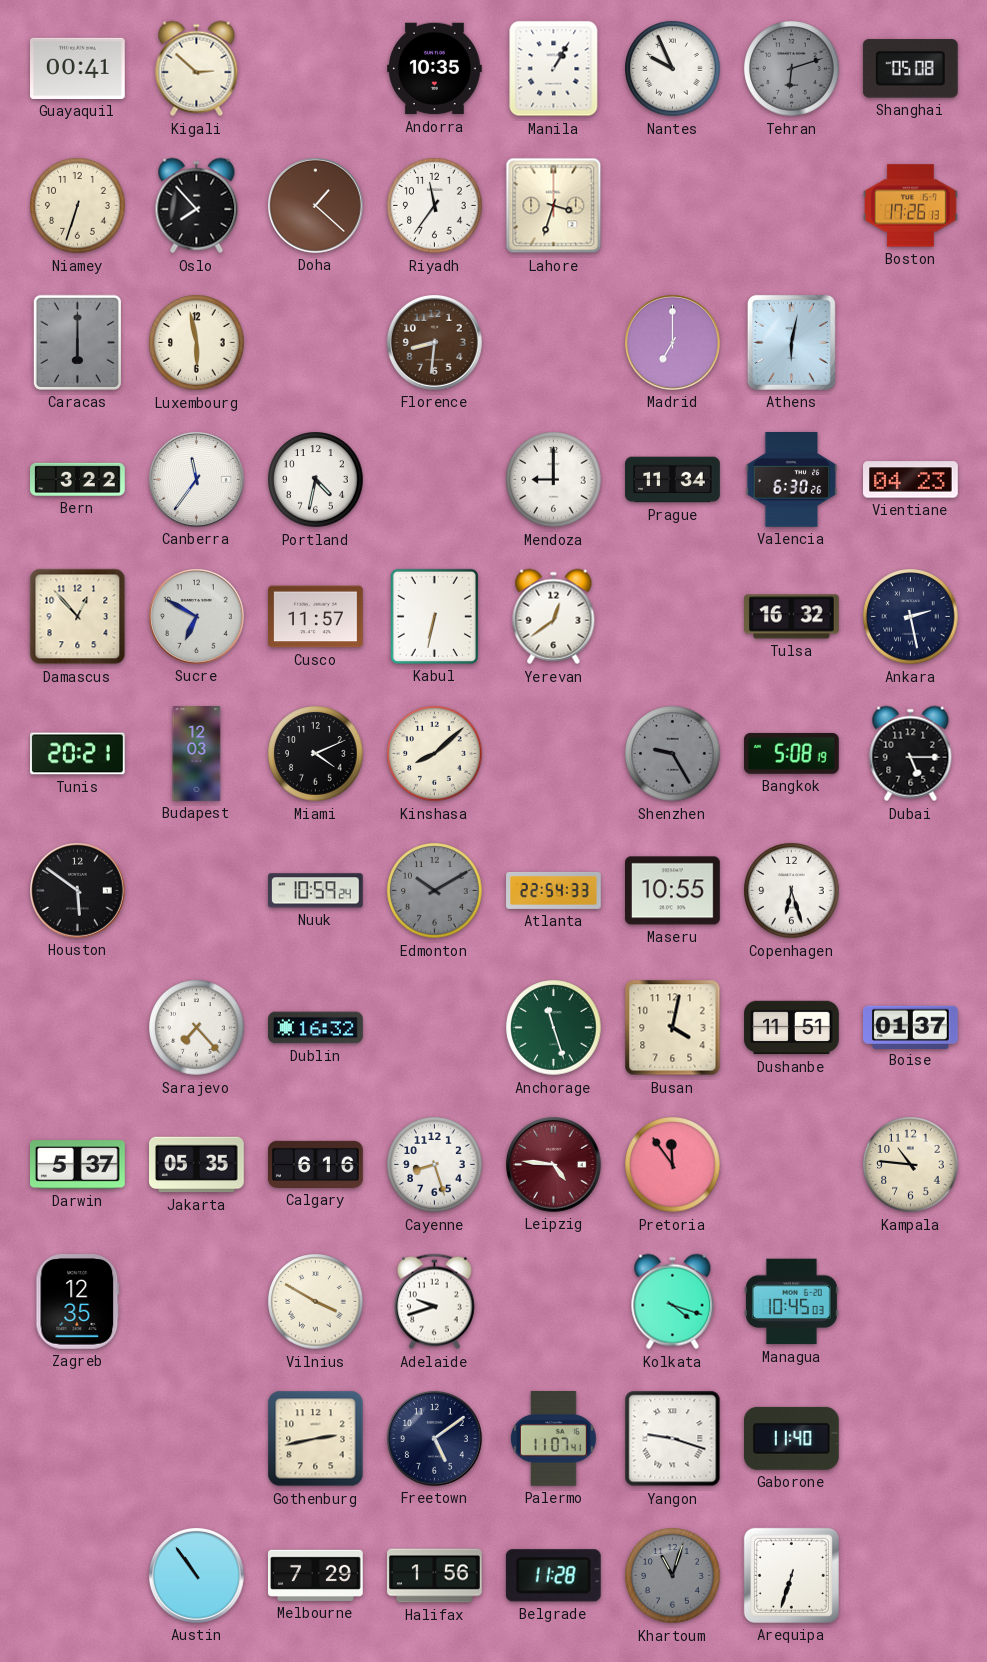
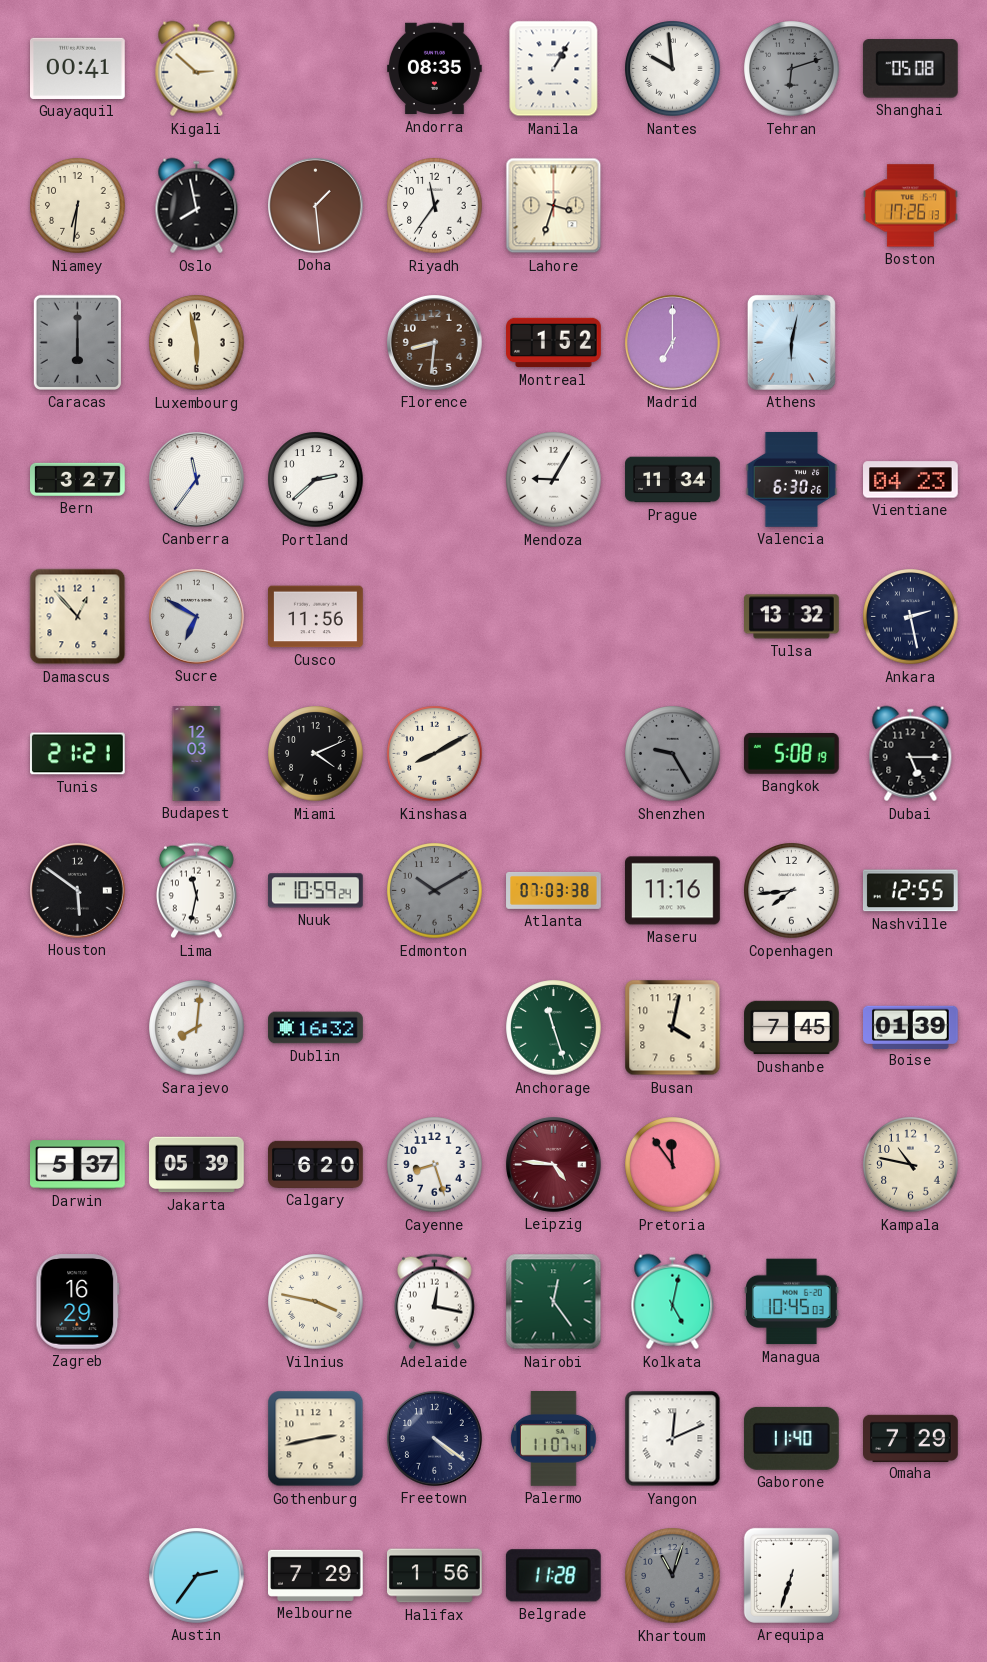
Andorra: 10:35 -> 08:35 (435, 69)
Nantes: 9:56 -> 9:59 (673, 69)
Niamey: 6:33 -> 6:31 (78, 206)
Oslo: 7:53 -> 7:58 (197, 206)
Doha: 1:22 -> 1:29 (316, 206)
Montreal: none -> 1:52 (554, 343)
Bern: 3:22 -> 3:27 (78, 479)
Portland: 4:32 -> 2:38 (316, 480)
Mendoza: 9:00 -> 9:05 (554, 480)
Cusco: 11:57 -> 11:56 (316, 617)
Kabul: 6:32 -> none (434, 616)
Yerevan: 12:39 -> none (554, 617)
Tulsa: 16:32 -> 13:32 (792, 617)
Tunis: 20:21 -> 21:21 (78, 754)
Kinshasa: 8:08 -> 8:10 (435, 754)
Lima: none -> 11:32 (196, 891)
Atlanta: 22:54 -> 07:03 (554, 890)
Maseru: 10:55 -> 11:16 (673, 891)
Copenhagen: 6:27 -> 7:44 (792, 891)
Nashville: none -> 12:55 (910, 891)
Sarajevo: 7:23 -> 8:01 (197, 1028)
Dushanbe: 11:51 -> 7:45 (792, 1028)
Boise: 01:37 -> 01:39 (911, 1027)
Jakarta: 05:35 -> 05:39 (197, 1165)
Calgary: 6:16 -> 6:20 (316, 1164)
Kampala: 10:46 -> 10:47 (911, 1165)
Zagreb: 12:35 -> 16:29 (78, 1302)
Vilnius: 3:50 -> 3:47 (316, 1302)
Adelaide: 9:42 -> 12:17 (434, 1302)
Nairobi: none -> 12:24 (554, 1302)
Kolkata: 4:18 -> 5:02 (673, 1302)
Freetown: 5:09 -> 4:21 (435, 1439)
Yangon: 9:18 -> 12:11 (673, 1439)
Omaha: none -> 7:29 (911, 1438)
Austin: 10:54 -> 2:36 (197, 1576)
